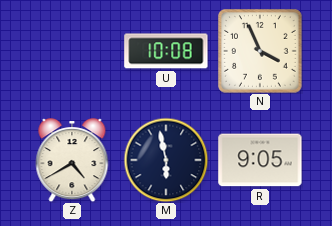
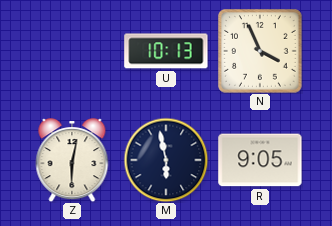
U: 10:08 -> 10:13 (166, 51)
Z: 4:40 -> 6:02 (72, 160)
